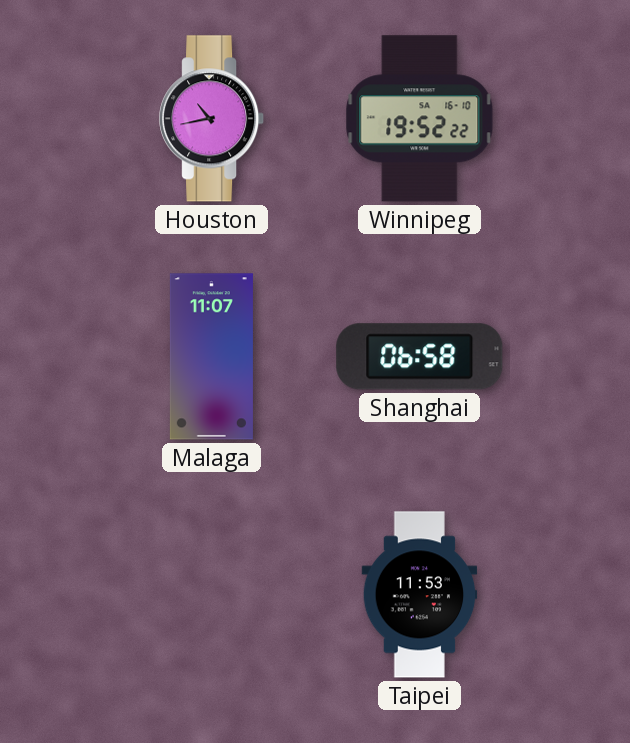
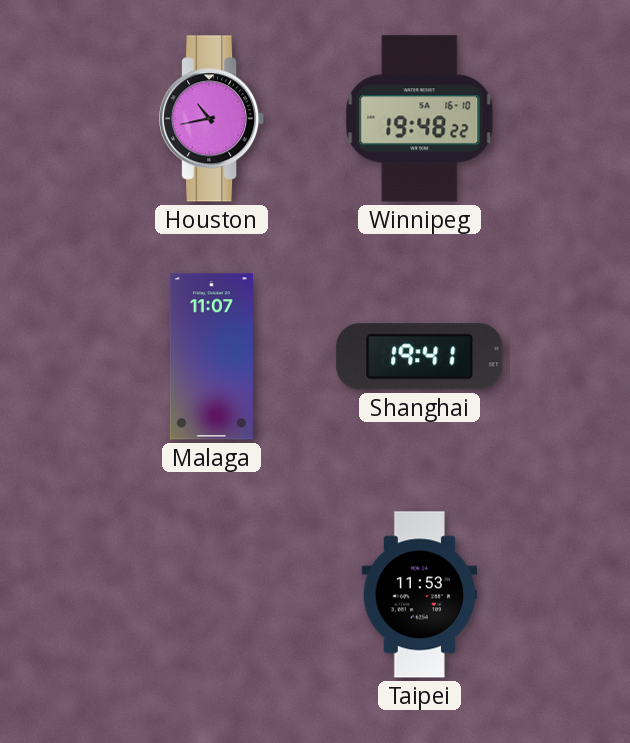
Winnipeg: 19:52 -> 19:48 (420, 119)
Shanghai: 06:58 -> 19:41 (420, 357)
